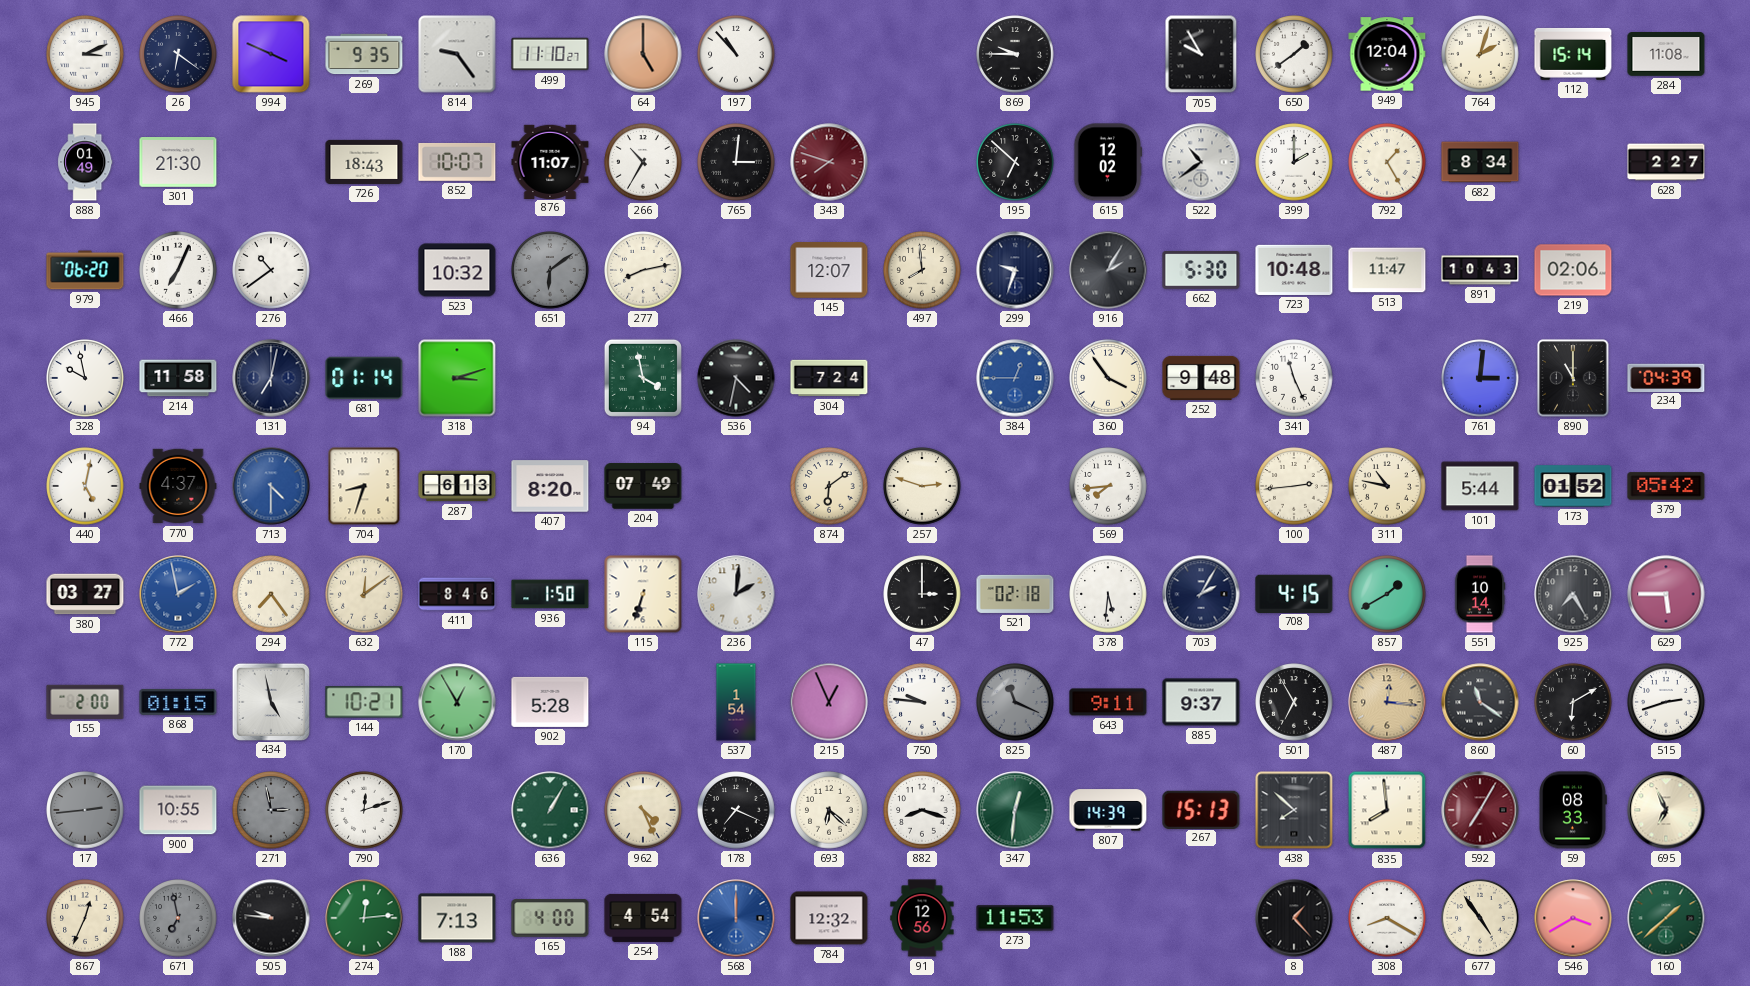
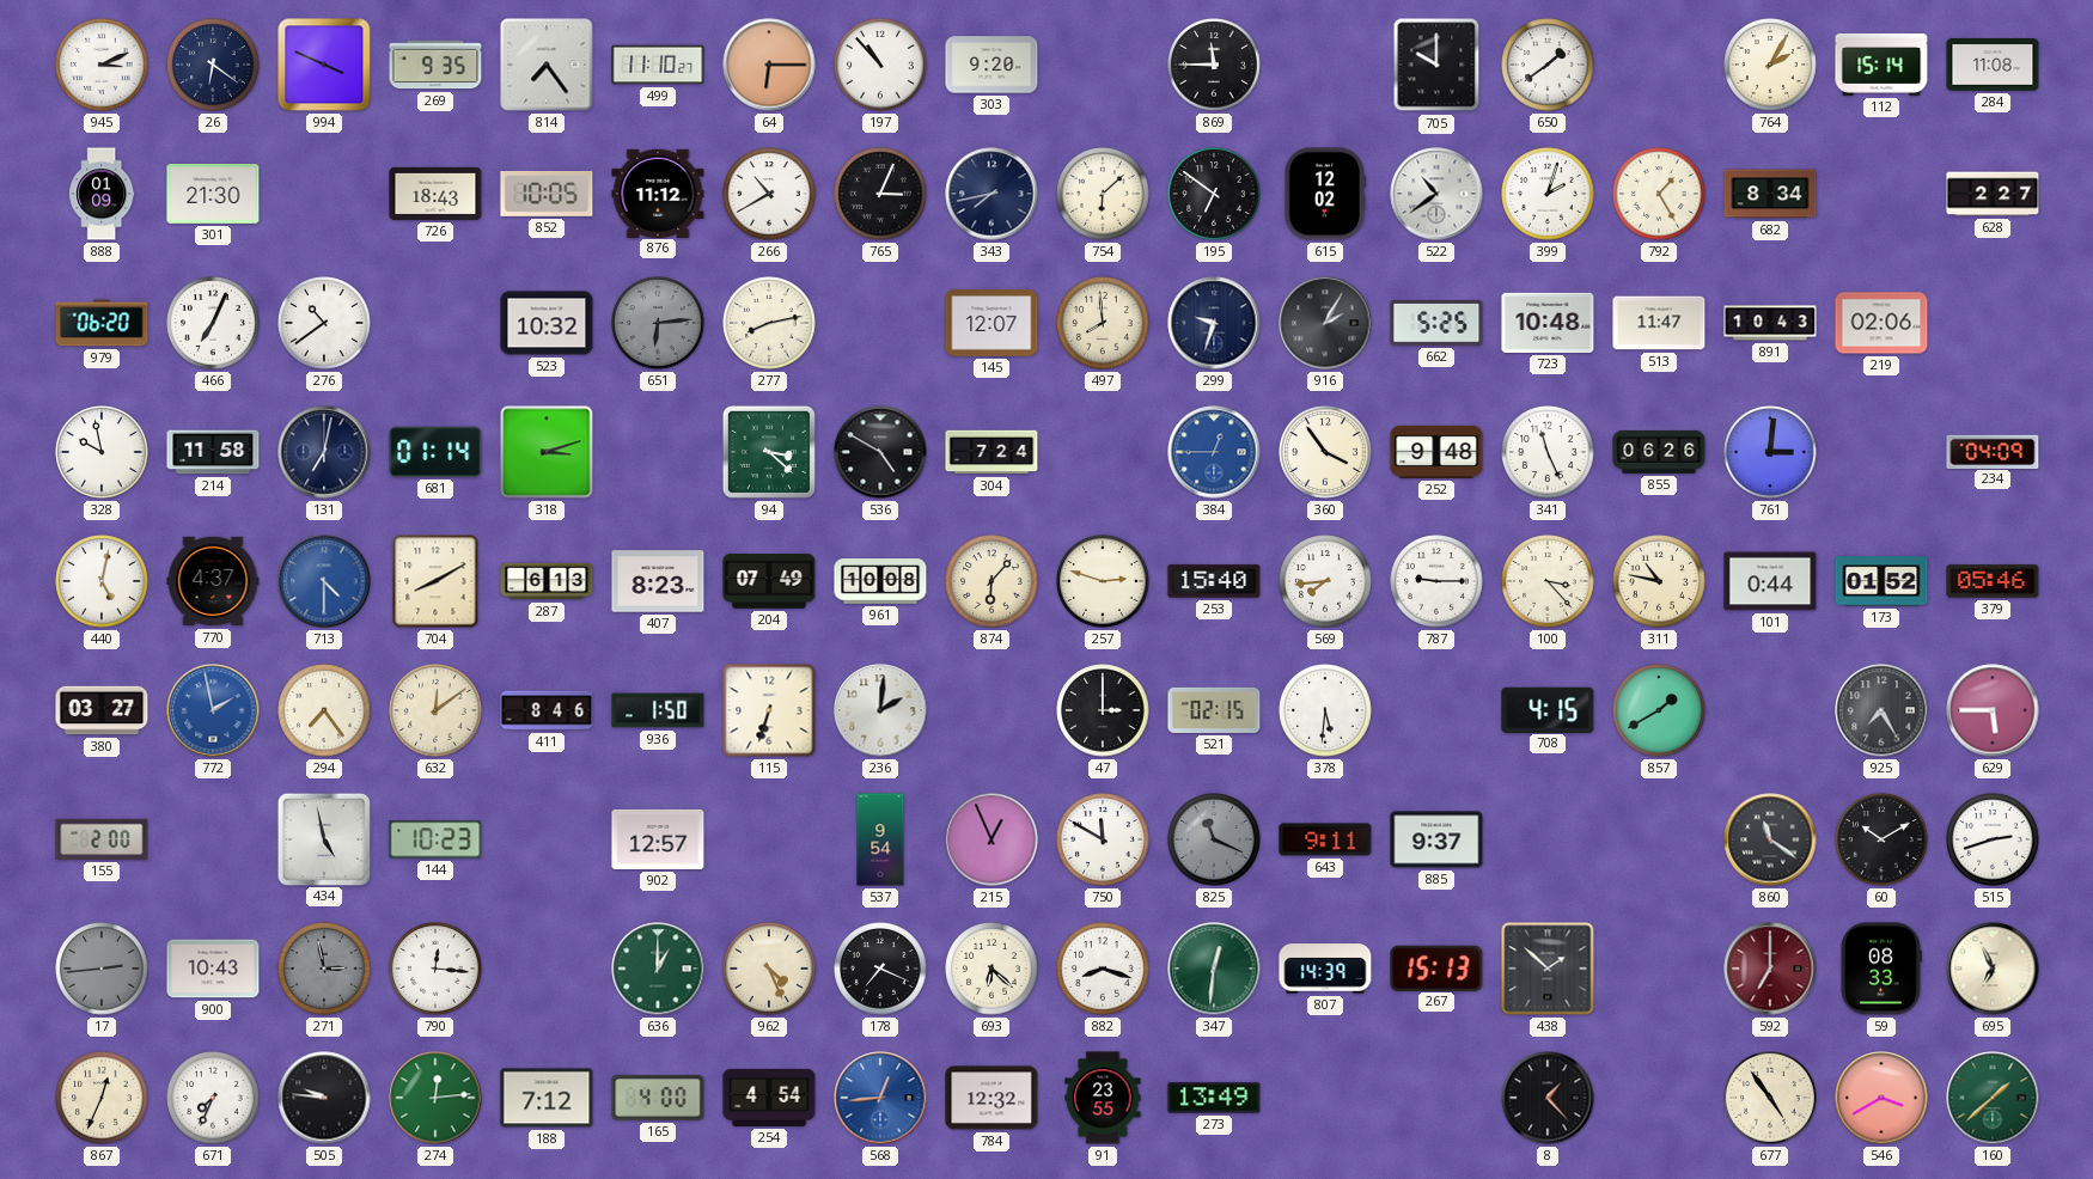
814: 9:24 -> 7:24 (547, 65)
64: 5:00 -> 6:15 (769, 65)
303: none -> 9:20 (991, 65)
869: 9:45 -> 11:45 (1214, 65)
705: 9:55 -> 10:00 (1436, 65)
949: 12:04 -> none (1387, 54)
764: 2:03 -> 2:05 (1770, 65)
888: 01:49 -> 01:09 (102, 194)
852: 10:07 -> 10:05 (547, 194)
876: 11:07 -> 11:12 (658, 193)
266: 10:35 -> 10:40 (769, 194)
765: 3:01 -> 3:04 (880, 194)
343: 7:48 -> 7:43 (991, 194)
343 dial: burgundy -> navy (991, 194)
754: none -> 6:08 (1103, 194)
195: 6:52 -> 6:51 (1214, 194)
399: 2:00 -> 2:03 (1548, 194)
651: 6:09 -> 6:14 (658, 323)
662: 5:30 -> 5:25 (1436, 323)
94: 3:58 -> 3:22 (769, 452)
536: 4:32 -> 4:50 (880, 452)
855: none -> 06:26 (1659, 452)
890: 11:00 -> none (1573, 378)
234: 04:39 -> 04:09 (1993, 451)
704: 8:33 -> 8:10 (435, 581)
407: 8:20 -> 8:23 (658, 581)
961: none -> 10:08 (880, 581)
874: 6:09 -> 6:07 (991, 581)
253: none -> 15:40 (1214, 581)
787: none -> 9:15 (1436, 581)
100: 2:44 -> 3:23 (1548, 581)
101: 5:44 -> 0:44 (1770, 581)
379: 05:42 -> 05:46 (1993, 581)
521: 02:18 -> 02:15 (1214, 710)
703: 2:05 -> none (1201, 594)
551: 10:14 -> none (1480, 594)
868: 01:15 -> none (178, 702)
144: 10:21 -> 10:23 (435, 839)
170: 12:55 -> none (457, 702)
902: 5:28 -> 12:57 (658, 839)
537: 1:54 -> 9:54 (880, 839)
750: 9:46 -> 11:50 (1103, 839)
501: 6:55 -> none (1294, 702)
487: 12:16 -> none (1387, 702)
60: 6:10 -> 10:10 (1881, 839)
900: 10:55 -> 10:43 (213, 969)
790: 12:12 -> 12:16 (435, 969)
636: 1:05 -> 1:00 (658, 969)
438: 7:52 -> 1:52 (1548, 969)
835: 7:59 -> none (1387, 810)
592: 7:05 -> 7:00 (1770, 969)
671: 6:58 -> 7:34 (213, 1098)
671 dial: grey -> white (213, 1098)
188: 7:13 -> 7:12 (547, 1098)
568: 12:00 -> 12:44 (880, 1098)
91: 12:56 -> 23:55 (1103, 1098)
273: 11:53 -> 13:49 (1214, 1098)
308: 8:20 -> none (1387, 918)
